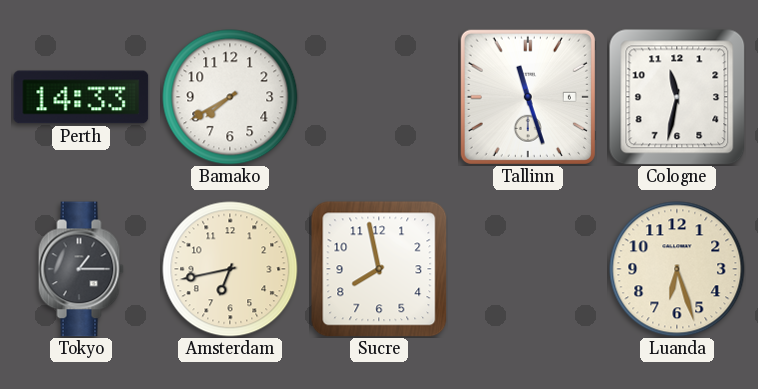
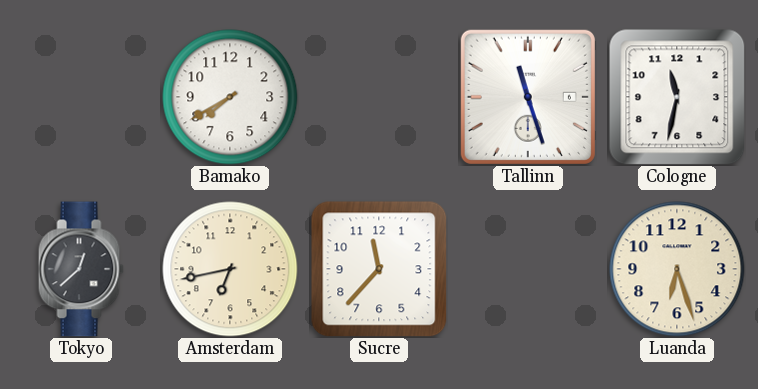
Perth: 14:33 -> none (81, 97)
Tokyo: 1:15 -> 12:38 (81, 269)
Sucre: 7:58 -> 11:37 (379, 269)
